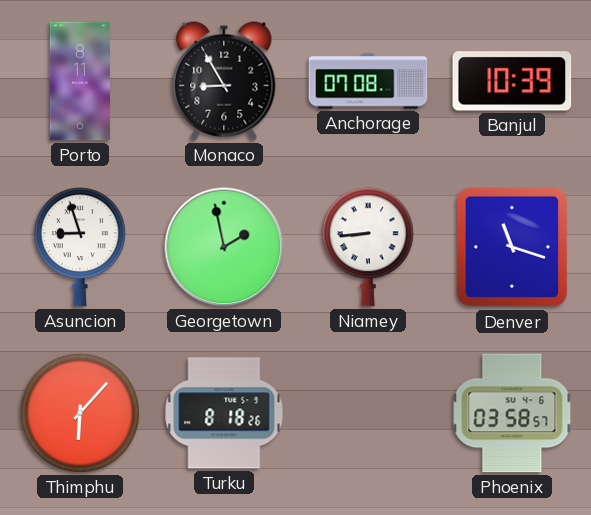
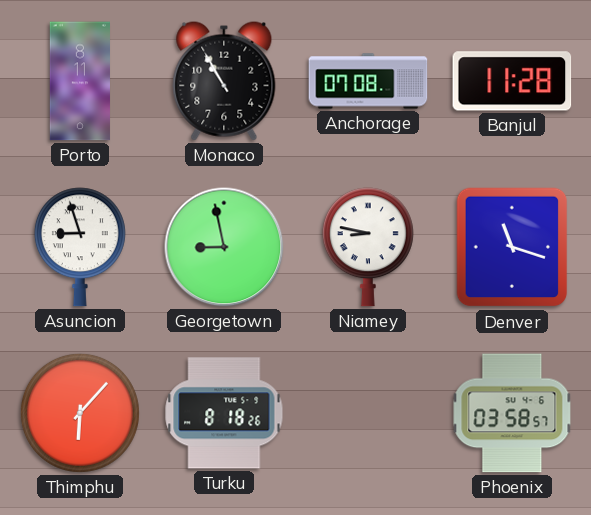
Monaco: 8:55 -> 10:55 (224, 81)
Banjul: 10:39 -> 11:28 (512, 81)
Georgetown: 1:58 -> 8:58 (224, 247)
Niamey: 8:44 -> 8:47 (368, 247)
